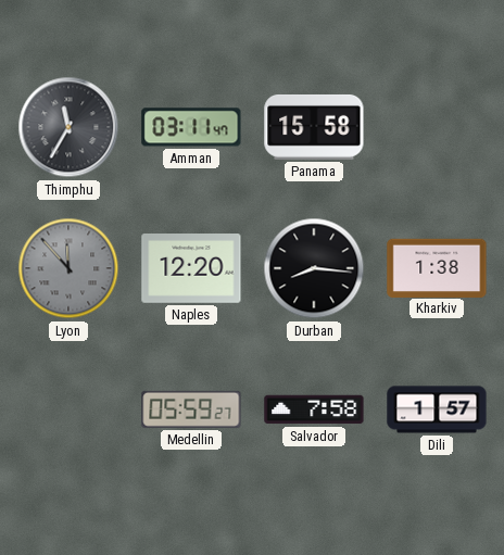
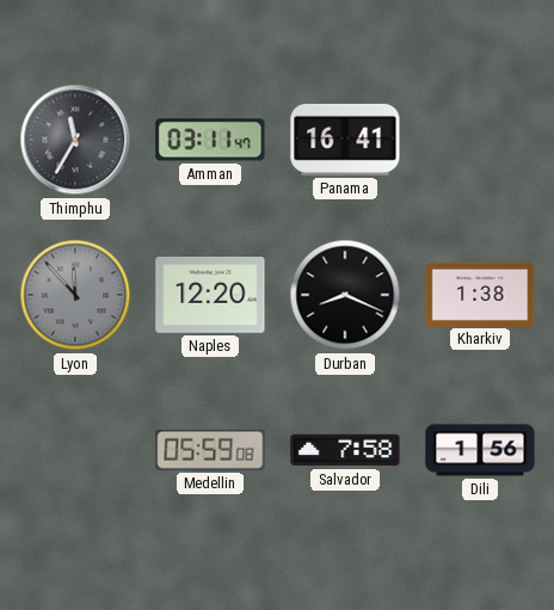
Panama: 15:58 -> 16:41 (345, 140)
Durban: 8:16 -> 8:19 (345, 295)
Medellin: 05:59:27 -> 05:59:08 (210, 450)
Dili: 1:57 -> 1:56 (480, 450)
